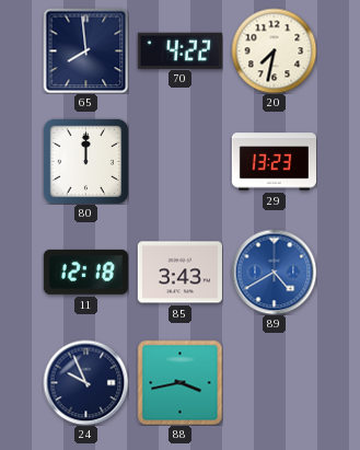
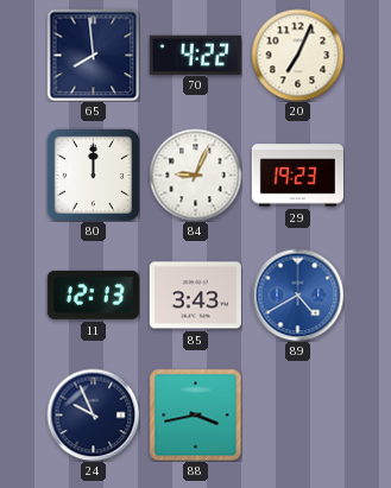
20: 7:32 -> 7:04 (297, 55)
84: none -> 9:04 (195, 175)
29: 13:23 -> 19:23 (297, 176)
11: 12:18 -> 12:13 (93, 294)
